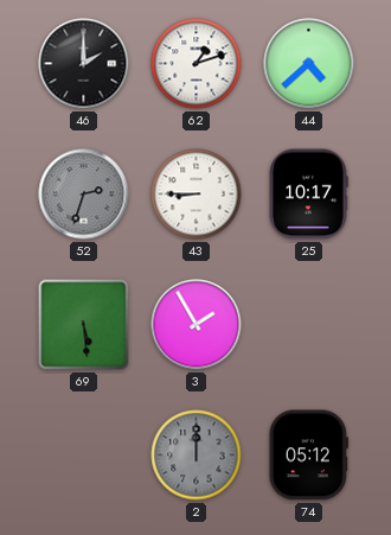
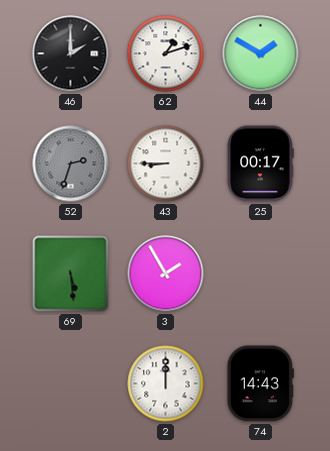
44: 4:38 -> 1:50 (261, 54)
25: 10:17 -> 00:17 (260, 164)
2 dial: grey -> white (166, 384)
74: 05:12 -> 14:43 (260, 384)
